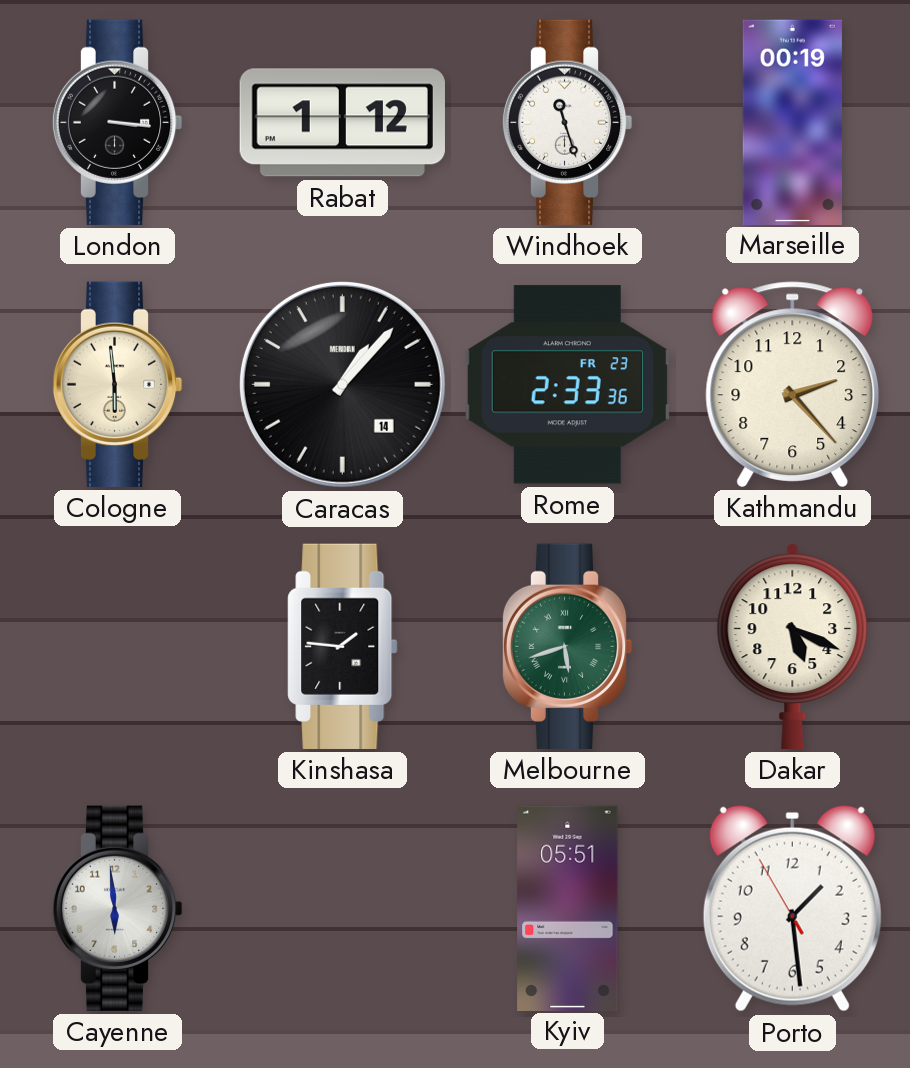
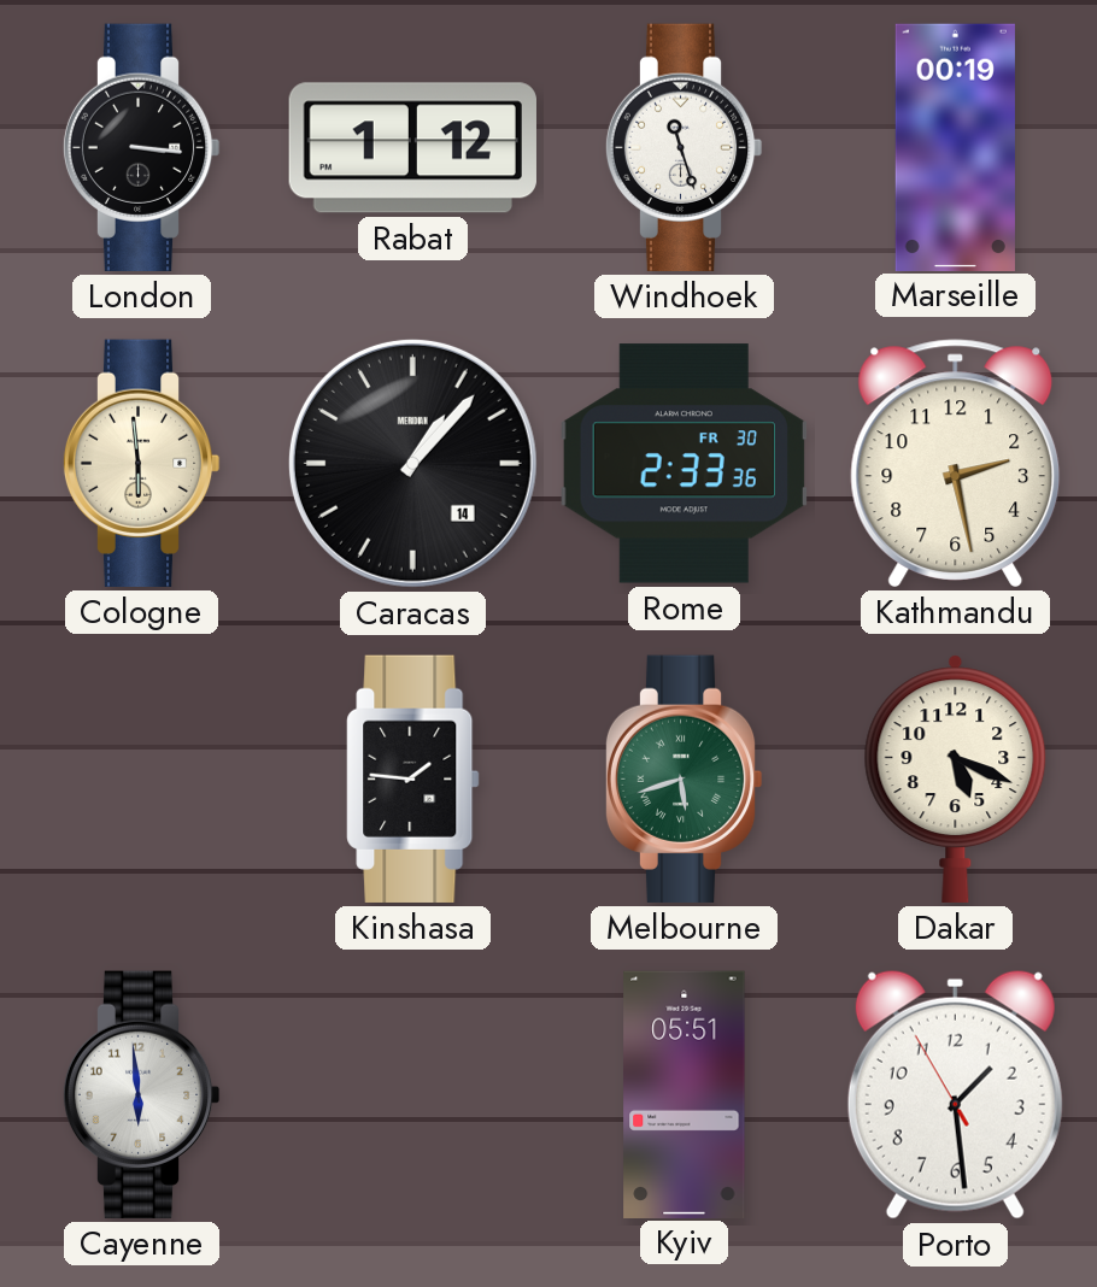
Rome date: FR 23 -> FR 30 (684, 464)
Kathmandu: 2:23 -> 2:28 (956, 463)
